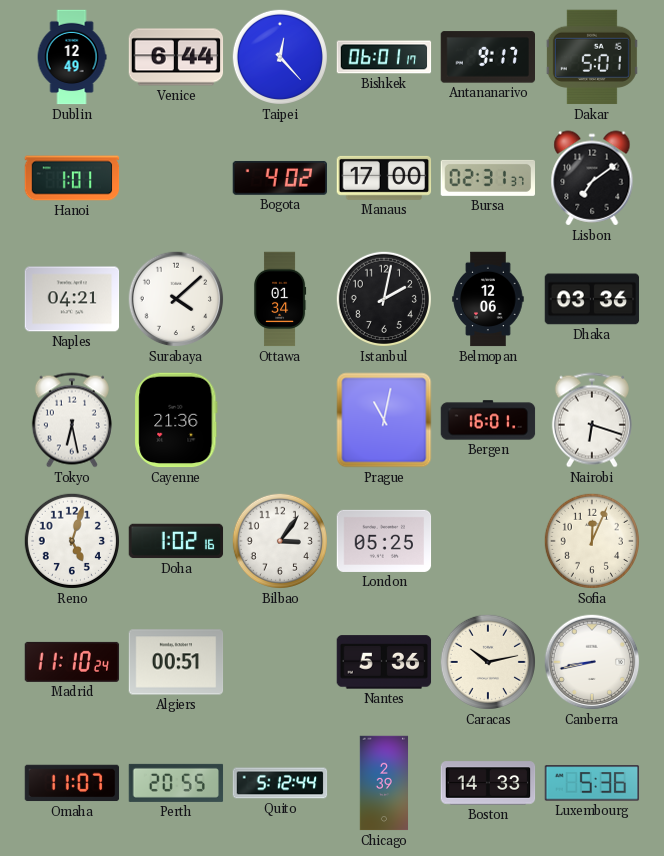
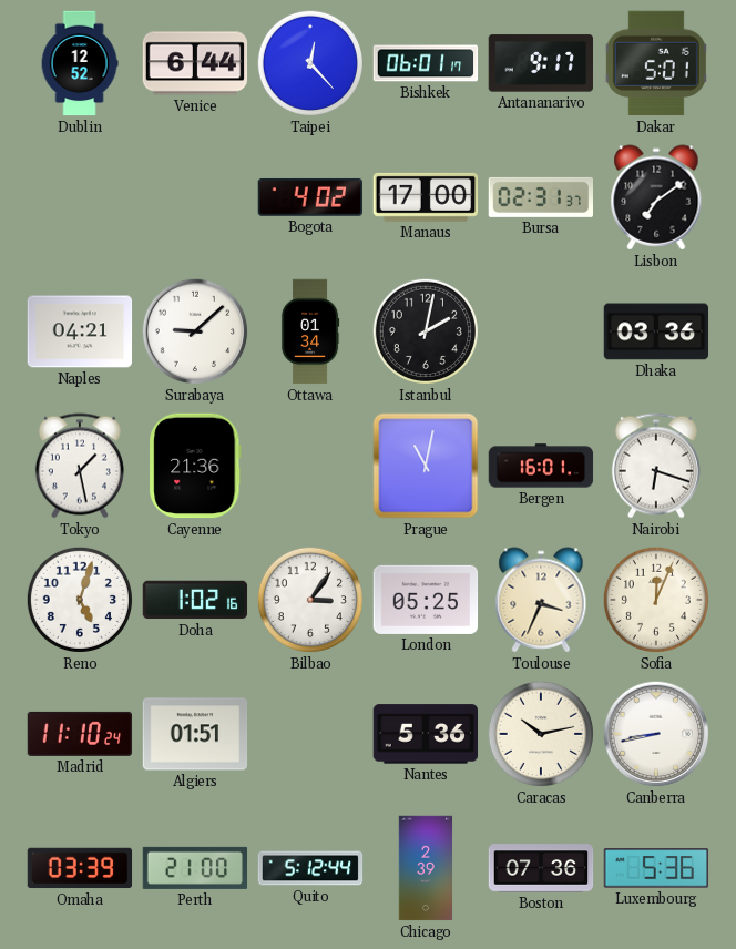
Dublin: 12:49 -> 12:52 (80, 63)
Hanoi: 1:01 -> none (72, 178)
Surabaya: 4:08 -> 9:08 (195, 331)
Belmopan: 12:06 -> none (488, 299)
Tokyo: 6:28 -> 1:28 (80, 466)
Toulouse: none -> 3:34 (541, 600)
Algiers: 00:51 -> 01:51 (195, 734)
Omaha: 11:07 -> 03:39 (80, 868)
Perth: 20:55 -> 21:00 (195, 868)
Boston: 14:33 -> 07:36 (541, 868)
